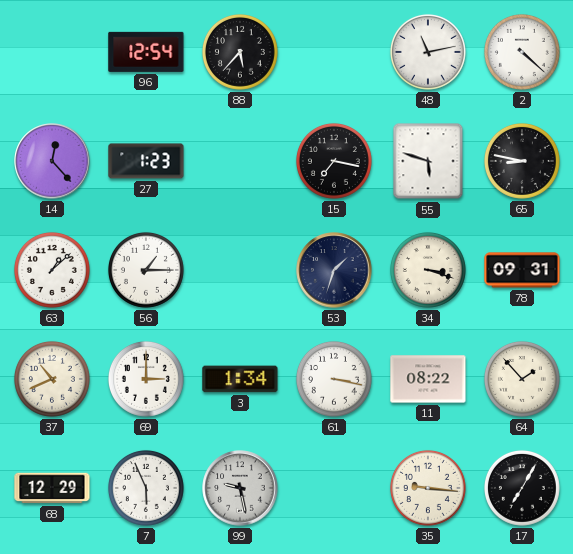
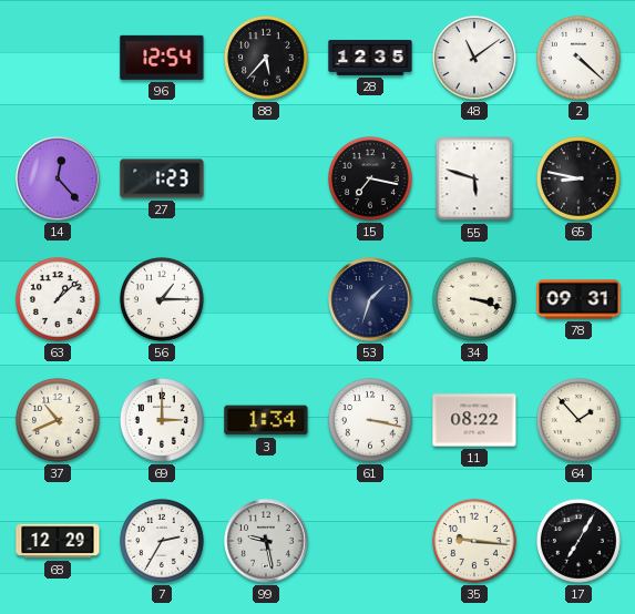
28: none -> 12:35 (370, 58)
48: 11:13 -> 11:09 (474, 58)
7: 5:56 -> 2:35 (162, 541)
